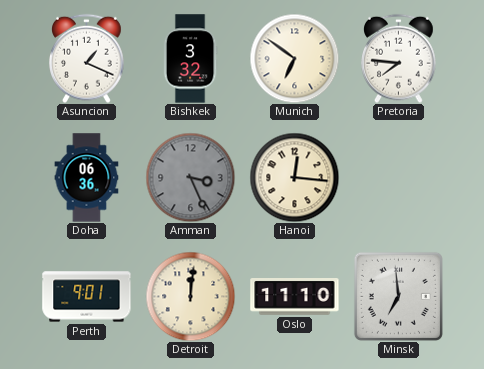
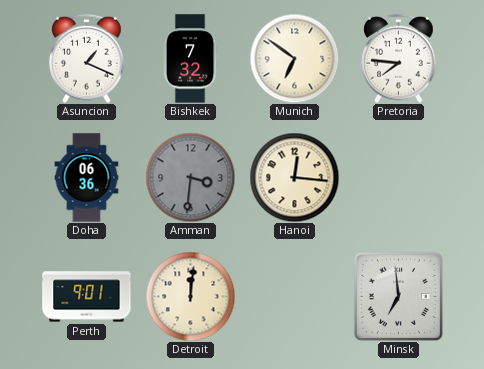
Bishkek: 3:32 -> 7:32 (190, 59)
Amman: 3:26 -> 3:31 (190, 177)
Oslo: 11:10 -> none (295, 297)
